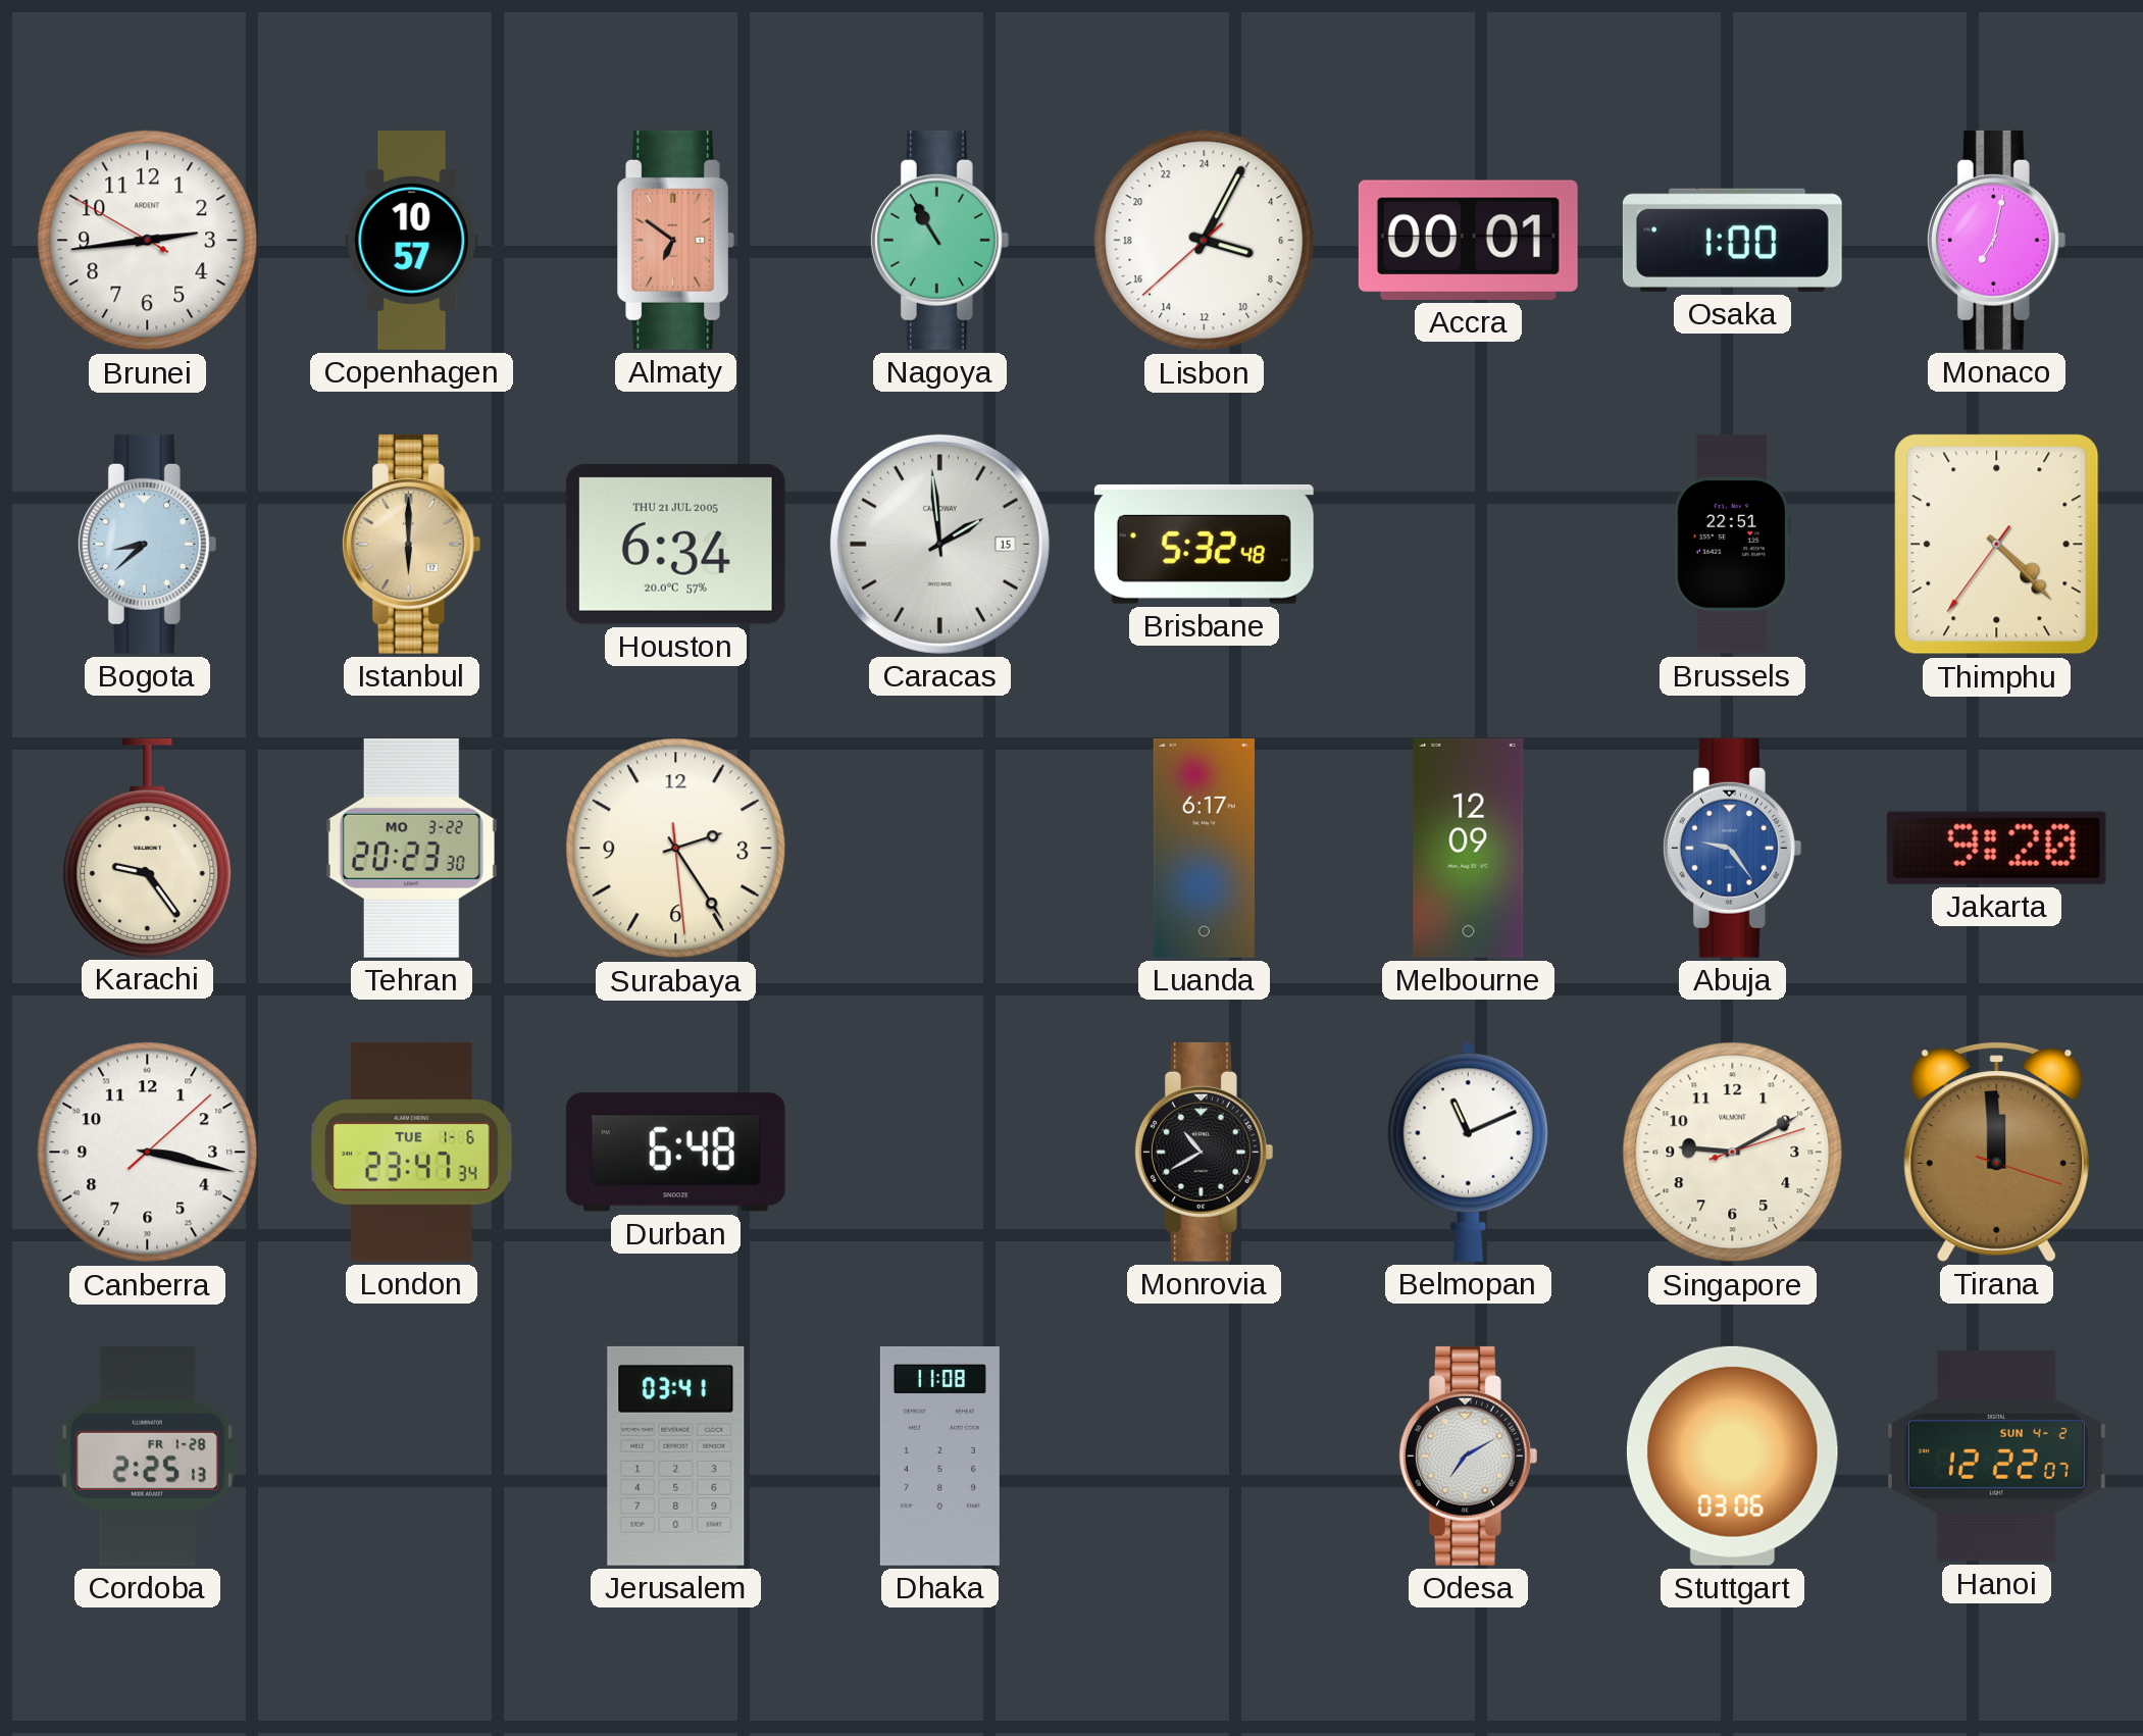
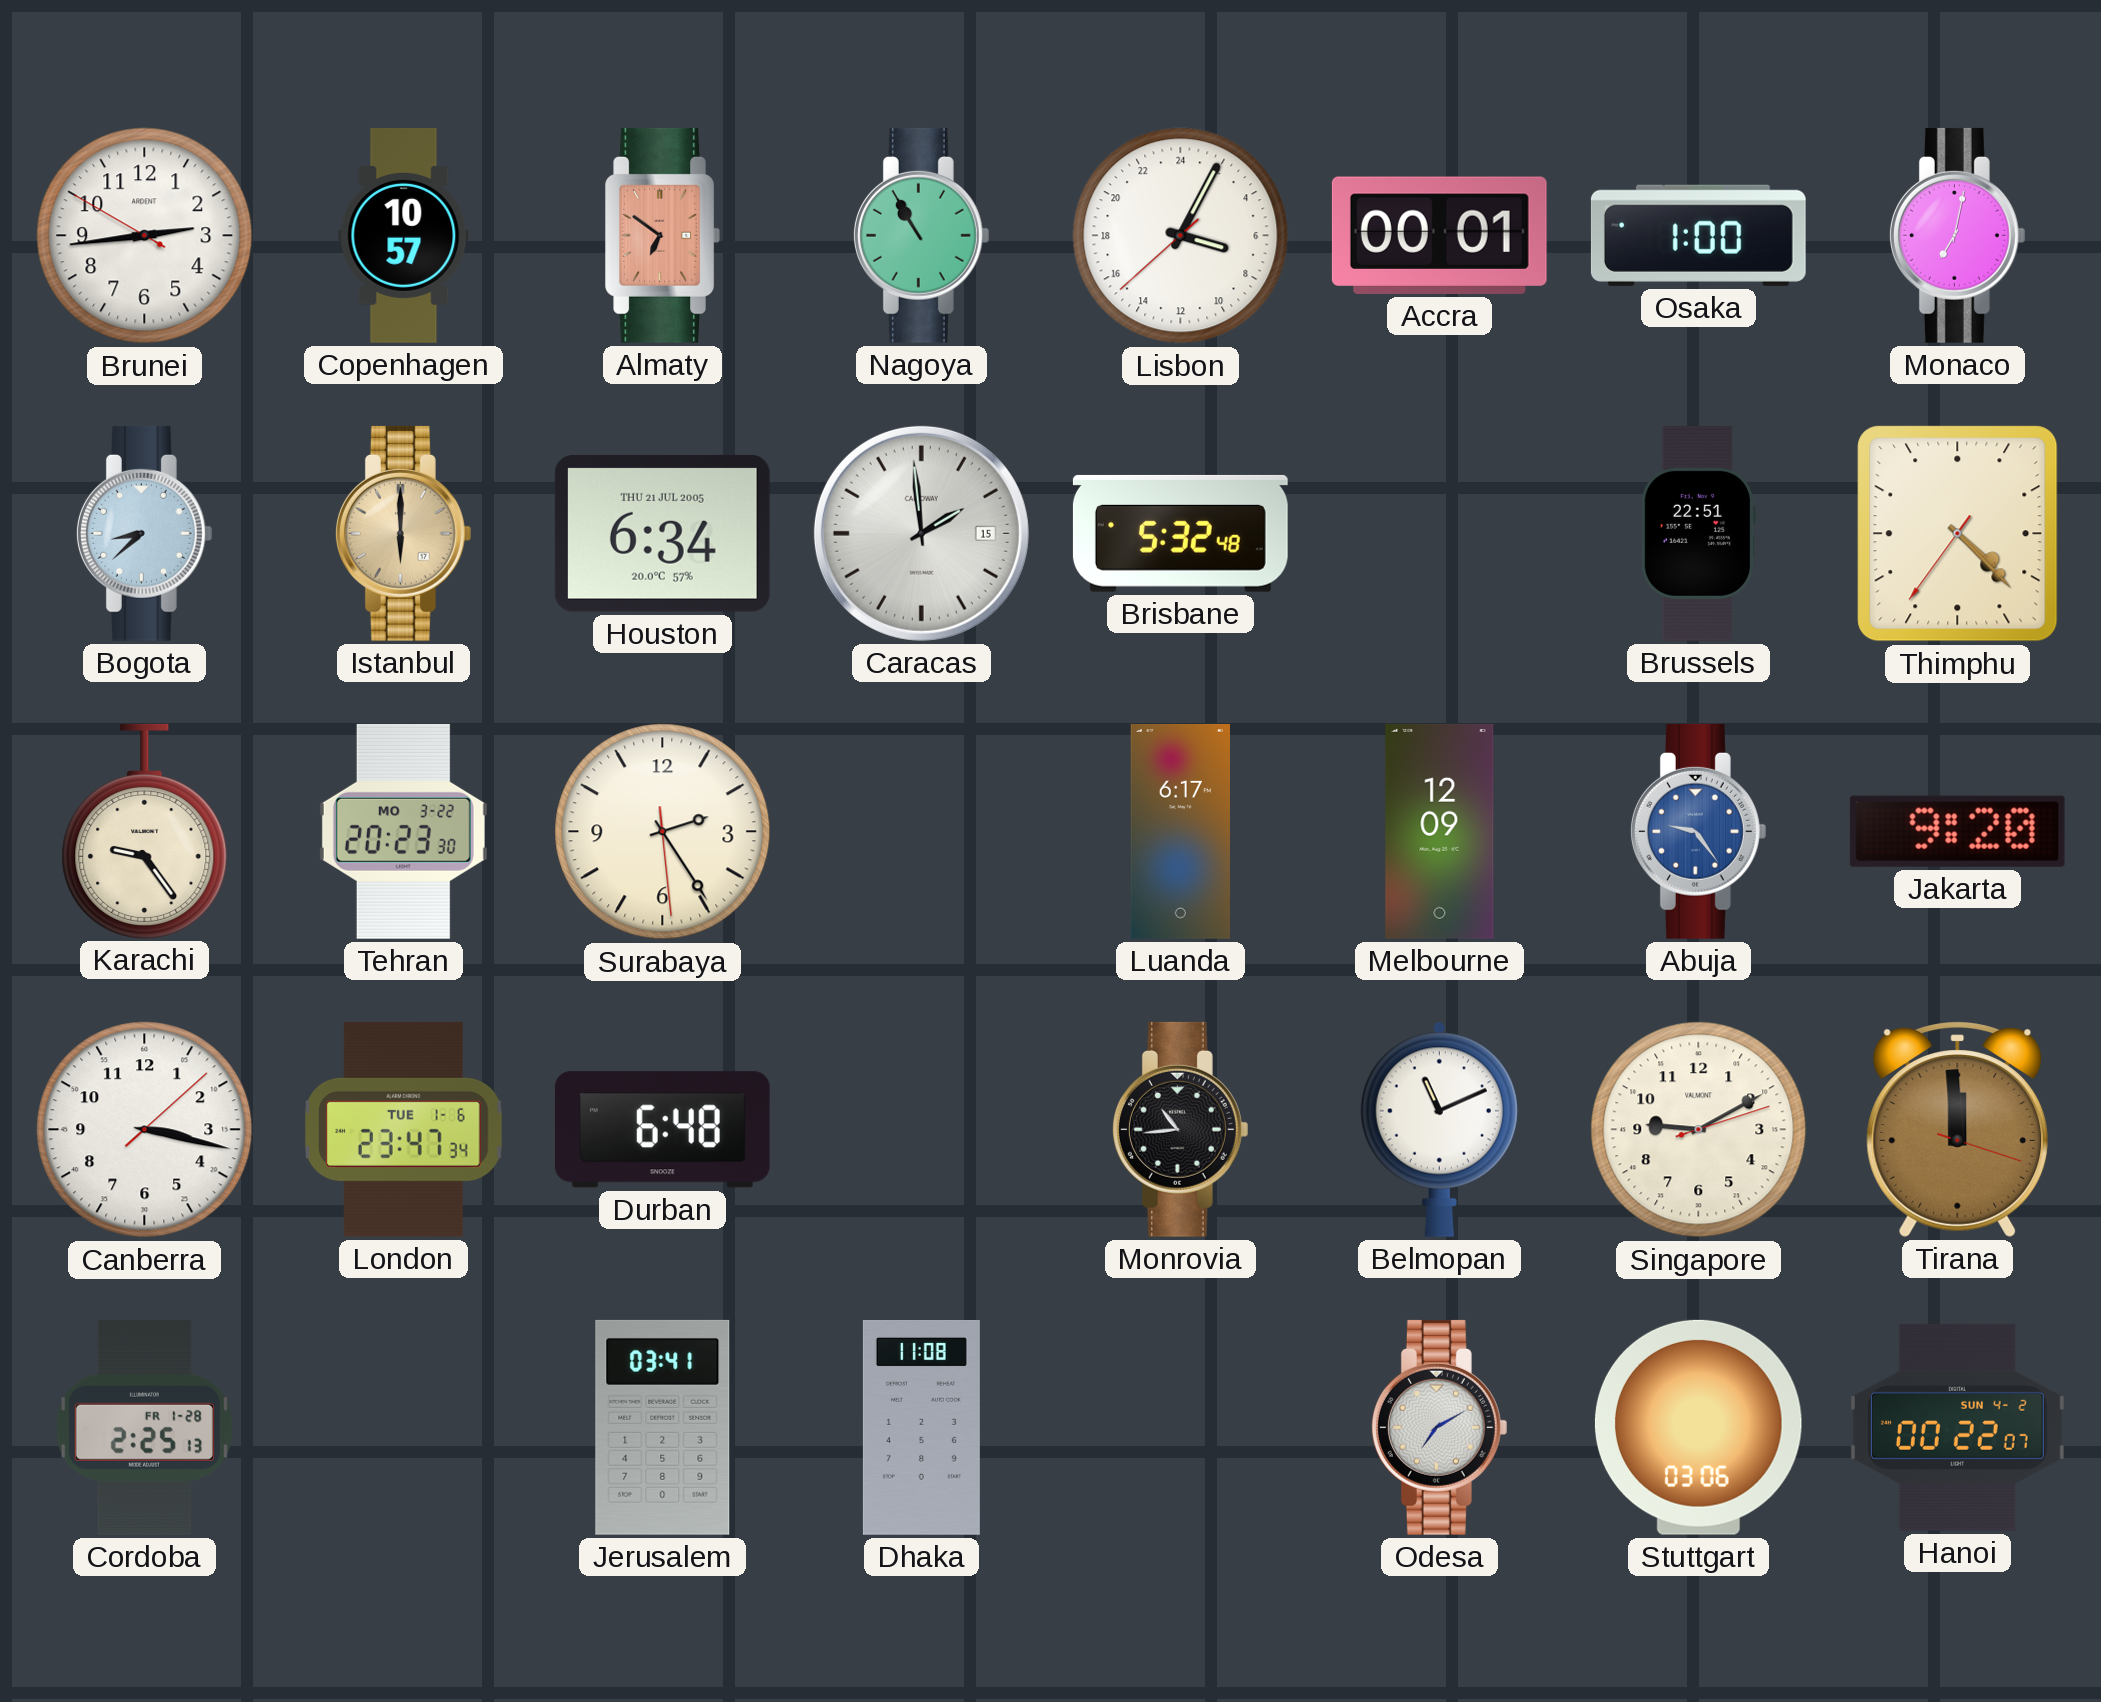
Monrovia: 10:40 -> 10:44 (1180, 1129)
Hanoi: 12:22 -> 00:22 (1957, 1427)
